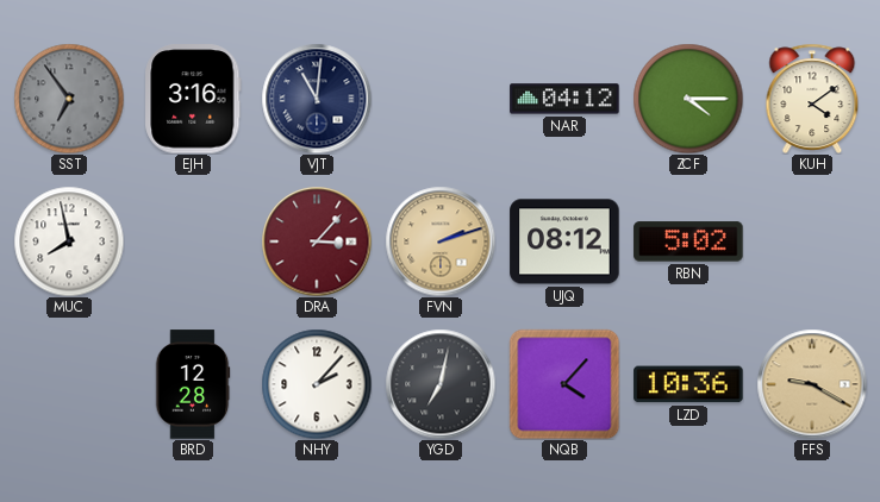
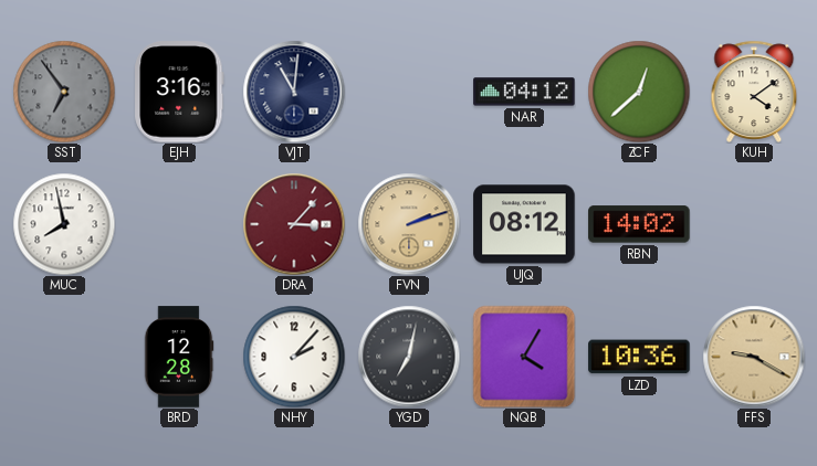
ZCF: 4:15 -> 12:38 (639, 92)
RBN: 5:02 -> 14:02 (639, 224)
NQB: 4:07 -> 4:05 (524, 357)
